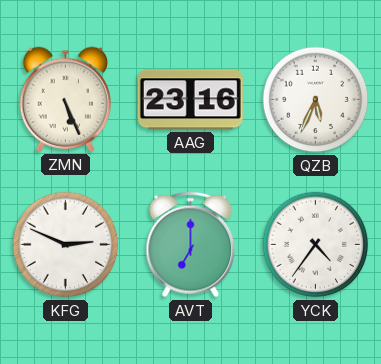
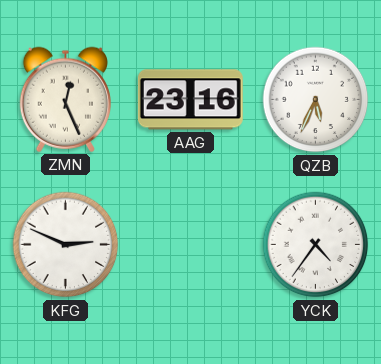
ZMN: 5:26 -> 12:26 (65, 99)
AVT: 7:00 -> none (191, 245)
